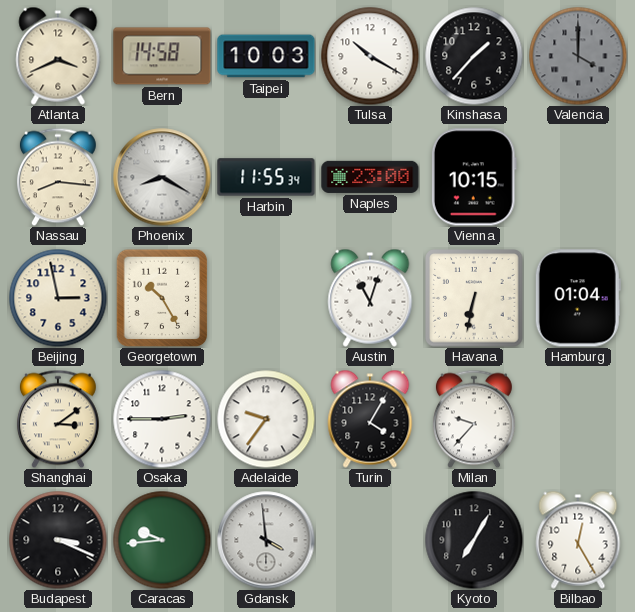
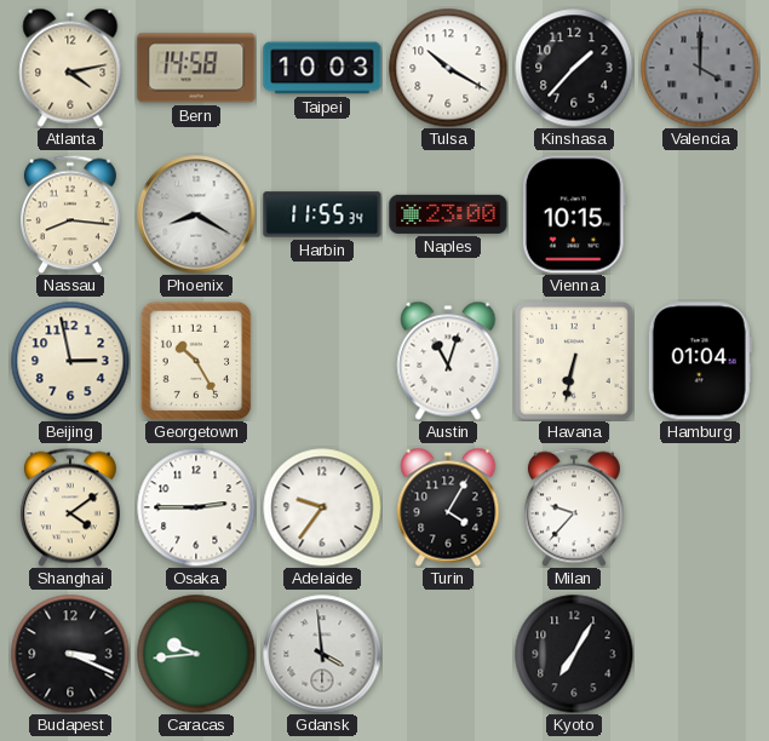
Atlanta: 3:41 -> 4:13 (70, 68)
Shanghai: 3:09 -> 4:09 (70, 507)
Bilbao: 12:25 -> none (578, 540)
